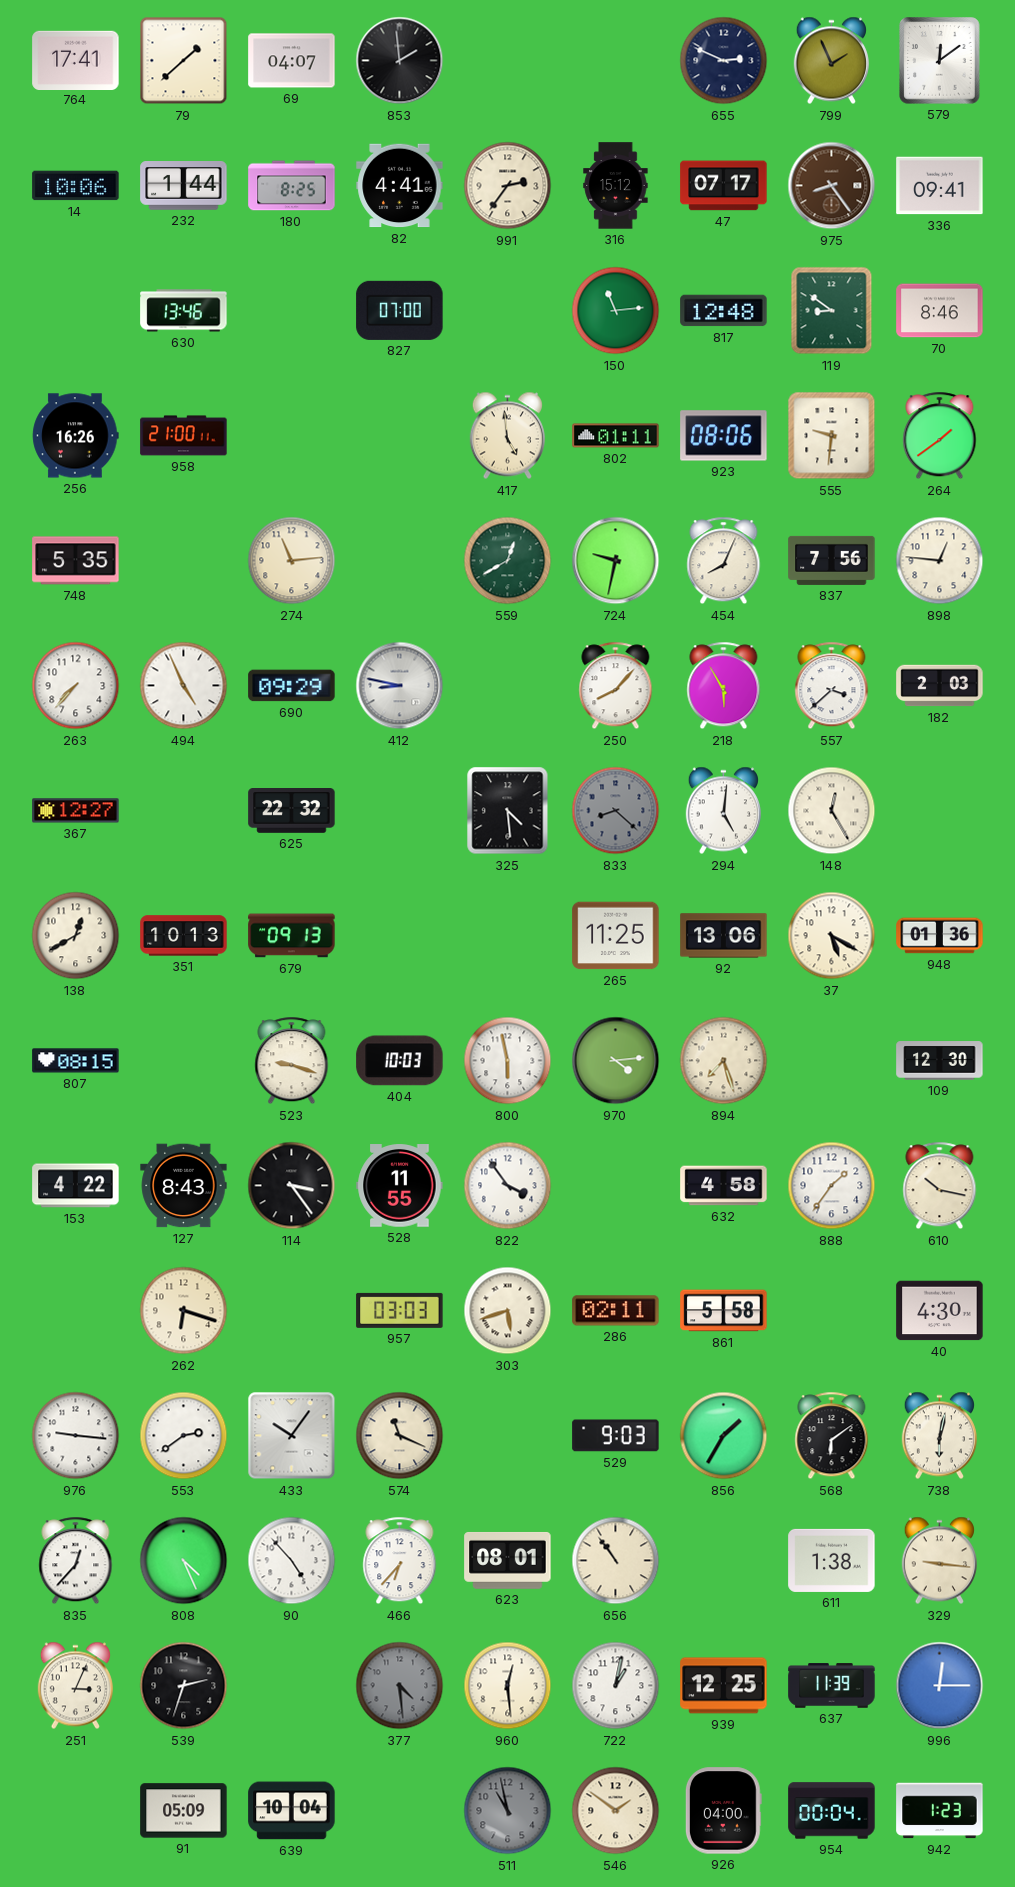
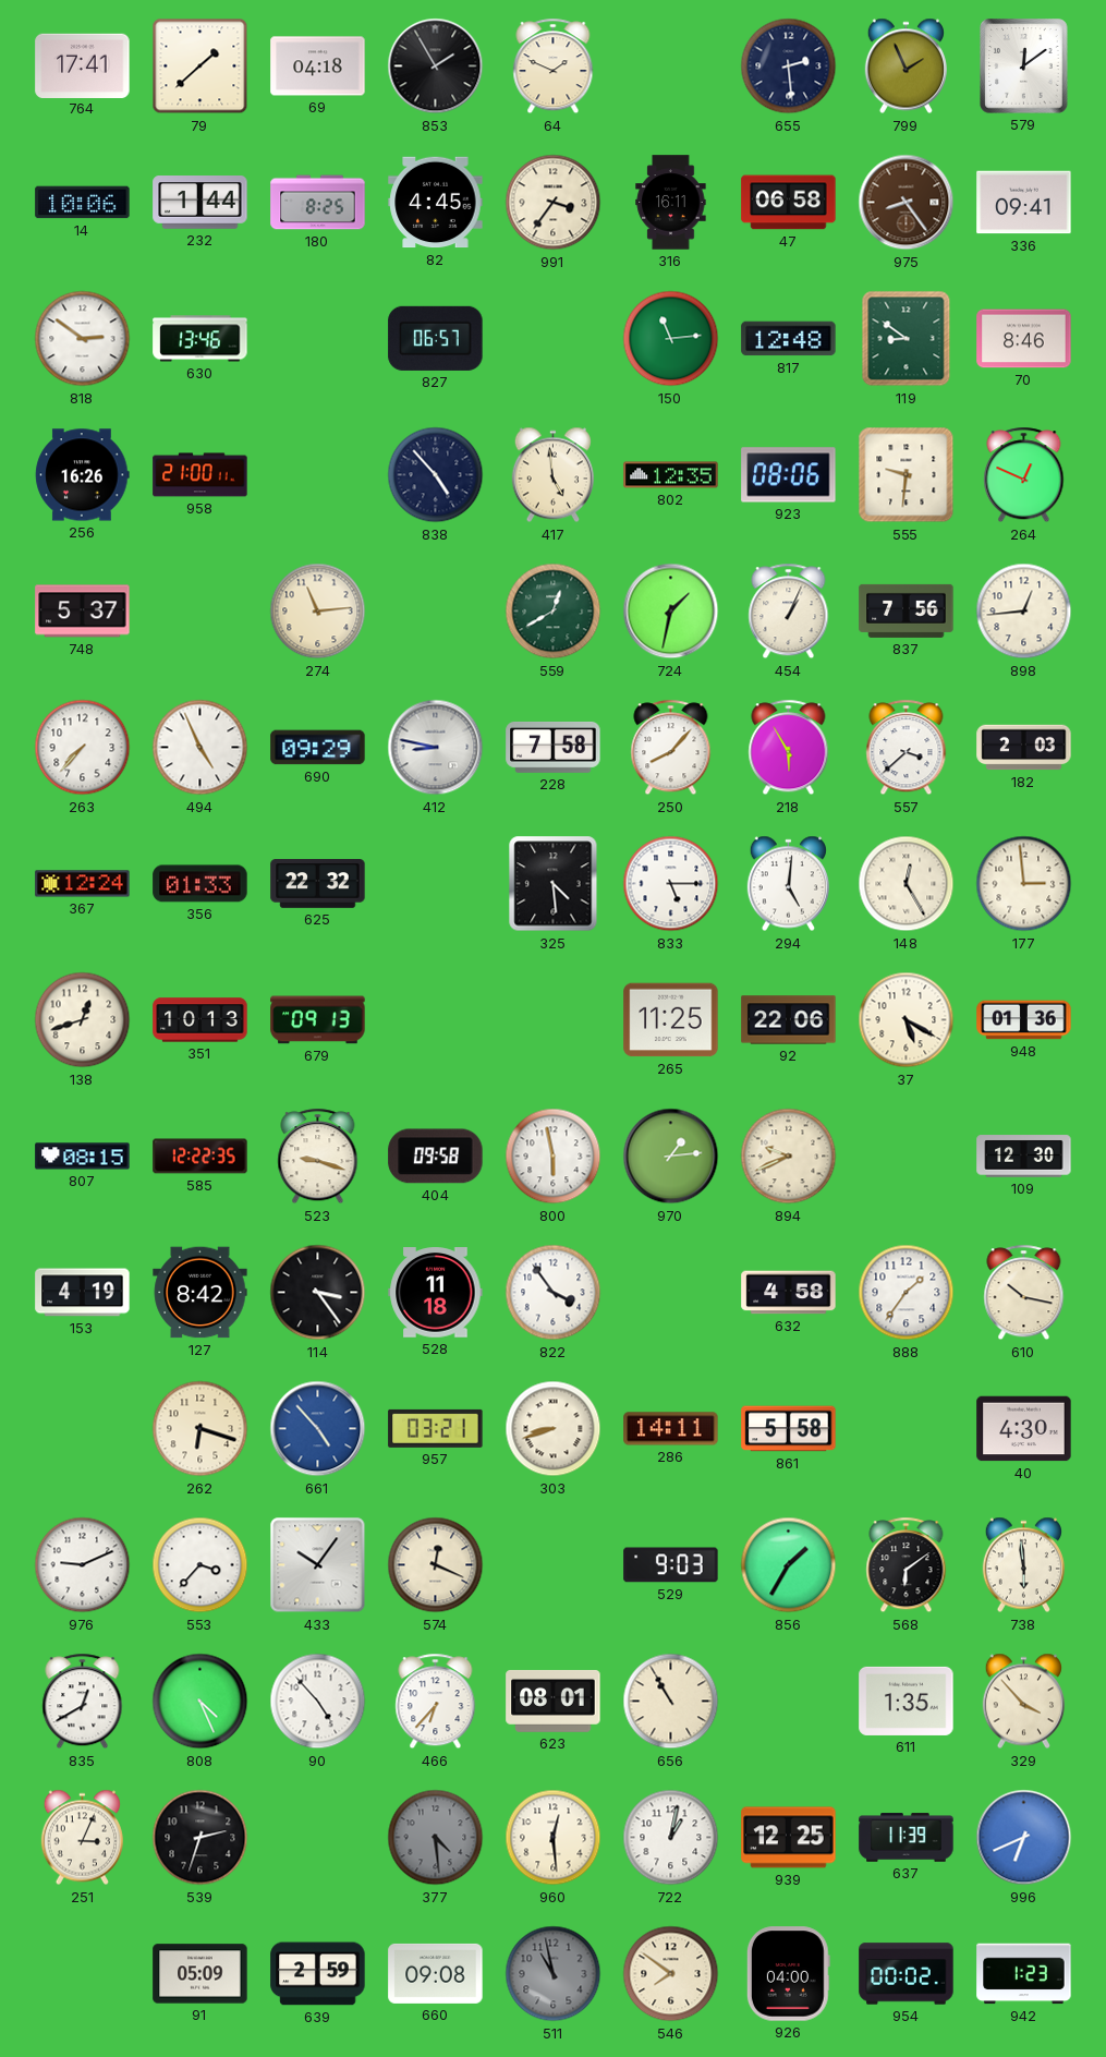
69: 04:07 -> 04:18 (318, 66)
853: 1:59 -> 1:55 (436, 66)
64: none -> 1:49 (554, 66)
655: 2:49 -> 2:29 (789, 66)
82: 4:41 -> 4:45 (436, 203)
991: 2:36 -> 3:36 (554, 203)
316: 15:12 -> 16:11 (671, 203)
47: 07:17 -> 06:58 (789, 203)
818: none -> 2:51 (83, 339)
827: 07:00 -> 06:57 (436, 338)
838: none -> 4:53 (436, 475)
802: 01:11 -> 12:35 (671, 475)
264: 1:39 -> 12:49 (1024, 475)
748: 5:35 -> 5:37 (83, 612)
724: 9:32 -> 1:32 (671, 612)
454: 8:04 -> 1:04 (789, 612)
898: 12:46 -> 12:44 (1024, 612)
228: none -> 7:58 (554, 747)
367: 12:27 -> 12:24 (83, 884)
356: none -> 01:33 (200, 884)
833: 8:22 -> 5:15 (671, 884)
833 dial: grey -> white (671, 884)
177: none -> 2:59 (1024, 884)
138: 12:40 -> 12:42 (83, 1020)
92: 13:06 -> 22:06 (789, 1020)
585: none -> 12:22 (200, 1157)
404: 10:03 -> 09:58 (436, 1157)
970: 4:14 -> 1:14 (671, 1157)
894: 7:27 -> 9:41 (789, 1157)
153: 4:22 -> 4:19 (83, 1293)
127: 8:43 -> 8:42 (200, 1293)
528: 11:55 -> 11:18 (436, 1293)
661: none -> 4:53 (318, 1429)
957: 03:03 -> 03:21 (436, 1428)
303: 5:42 -> 8:42 (554, 1429)
286: 02:11 -> 14:11 (671, 1429)
976: 9:16 -> 9:11 (83, 1565)
553: 2:39 -> 3:37 (200, 1565)
574: 11:19 -> 12:19 (436, 1565)
738: 6:02 -> 5:59 (1023, 1565)
835: 12:37 -> 12:40 (83, 1702)
656: 10:54 -> 10:55 (671, 1702)
611: 1:38 -> 1:35 (907, 1701)
329: 9:16 -> 3:53 (1023, 1702)
996: 12:15 -> 6:41 (1024, 1838)
639: 10:04 -> 2:59 (318, 1974)
660: none -> 09:08 (436, 1973)
546: 1:51 -> 7:51 (671, 1974)
954: 00:04 -> 00:02 (907, 1974)
